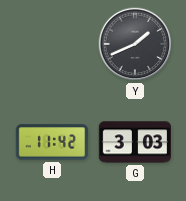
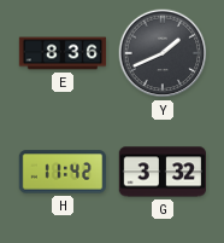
E: none -> 8:36 (63, 53)
G: 3:03 -> 3:32 (161, 172)
